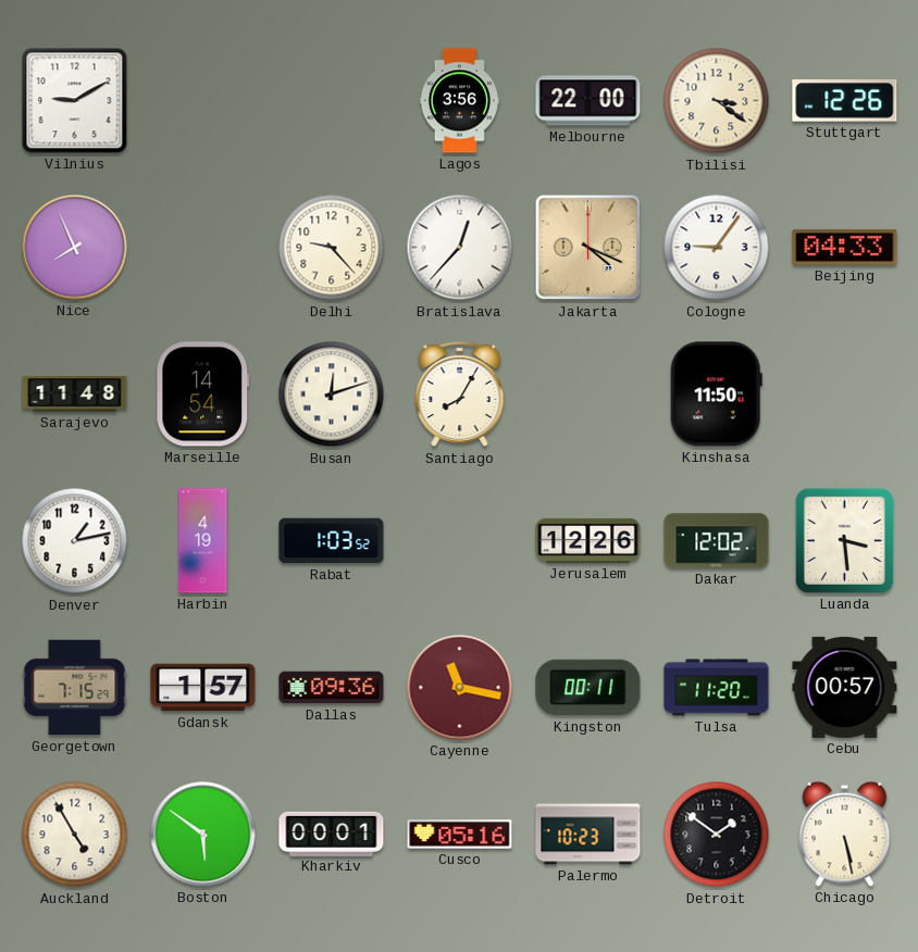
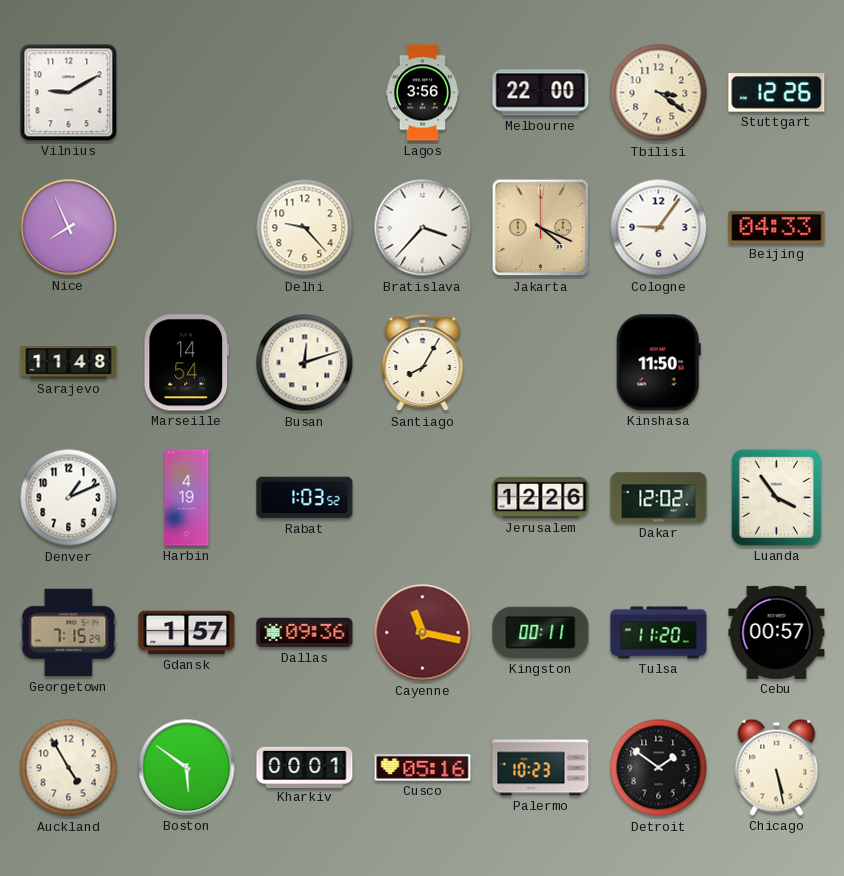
Bratislava: 12:37 -> 3:37 (423, 228)
Denver: 1:13 -> 1:11 (69, 498)
Luanda: 3:29 -> 3:54 (776, 497)
